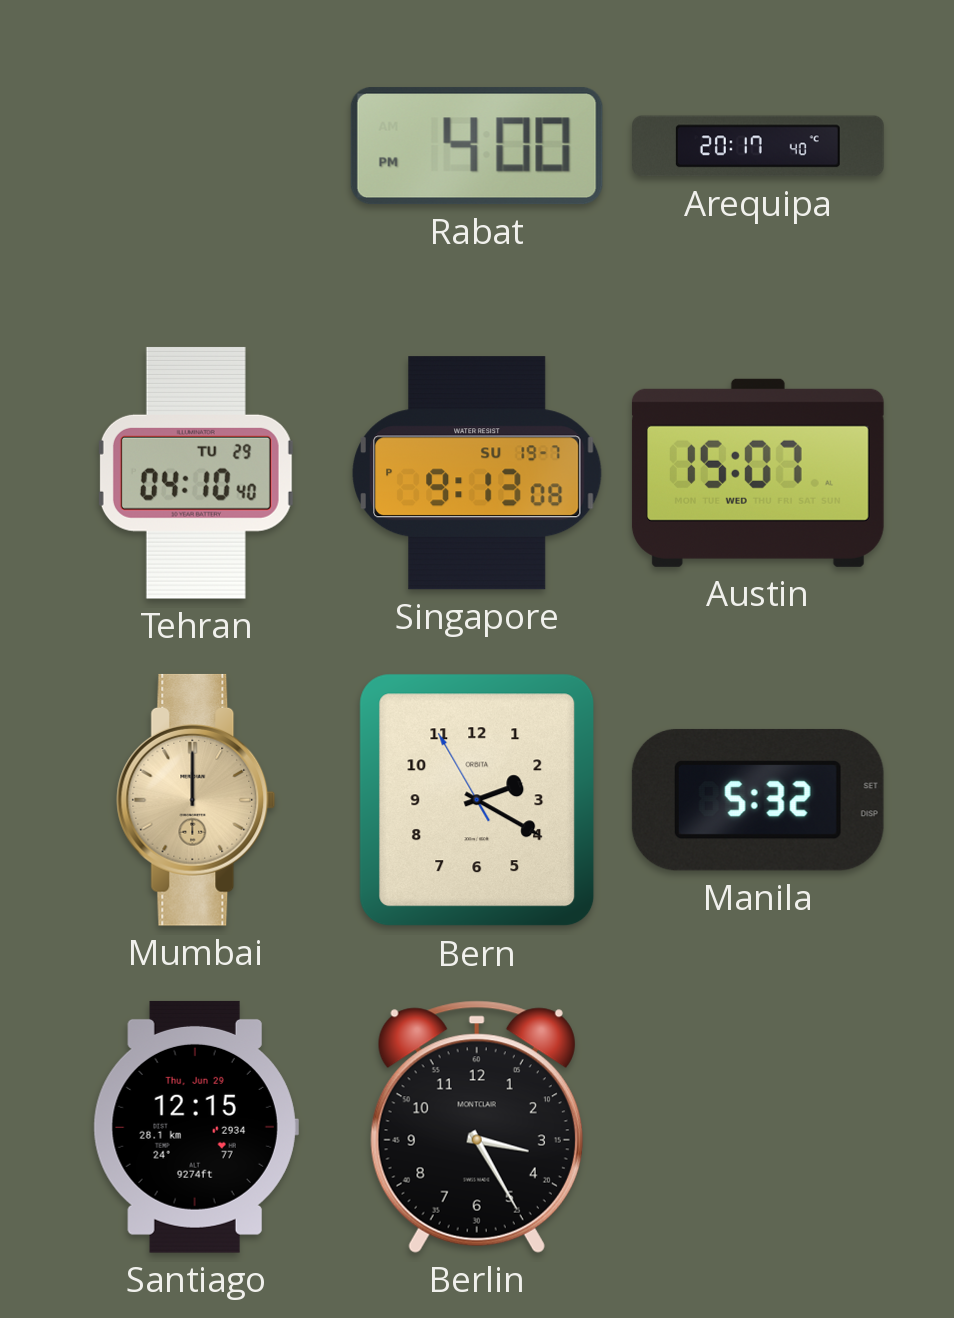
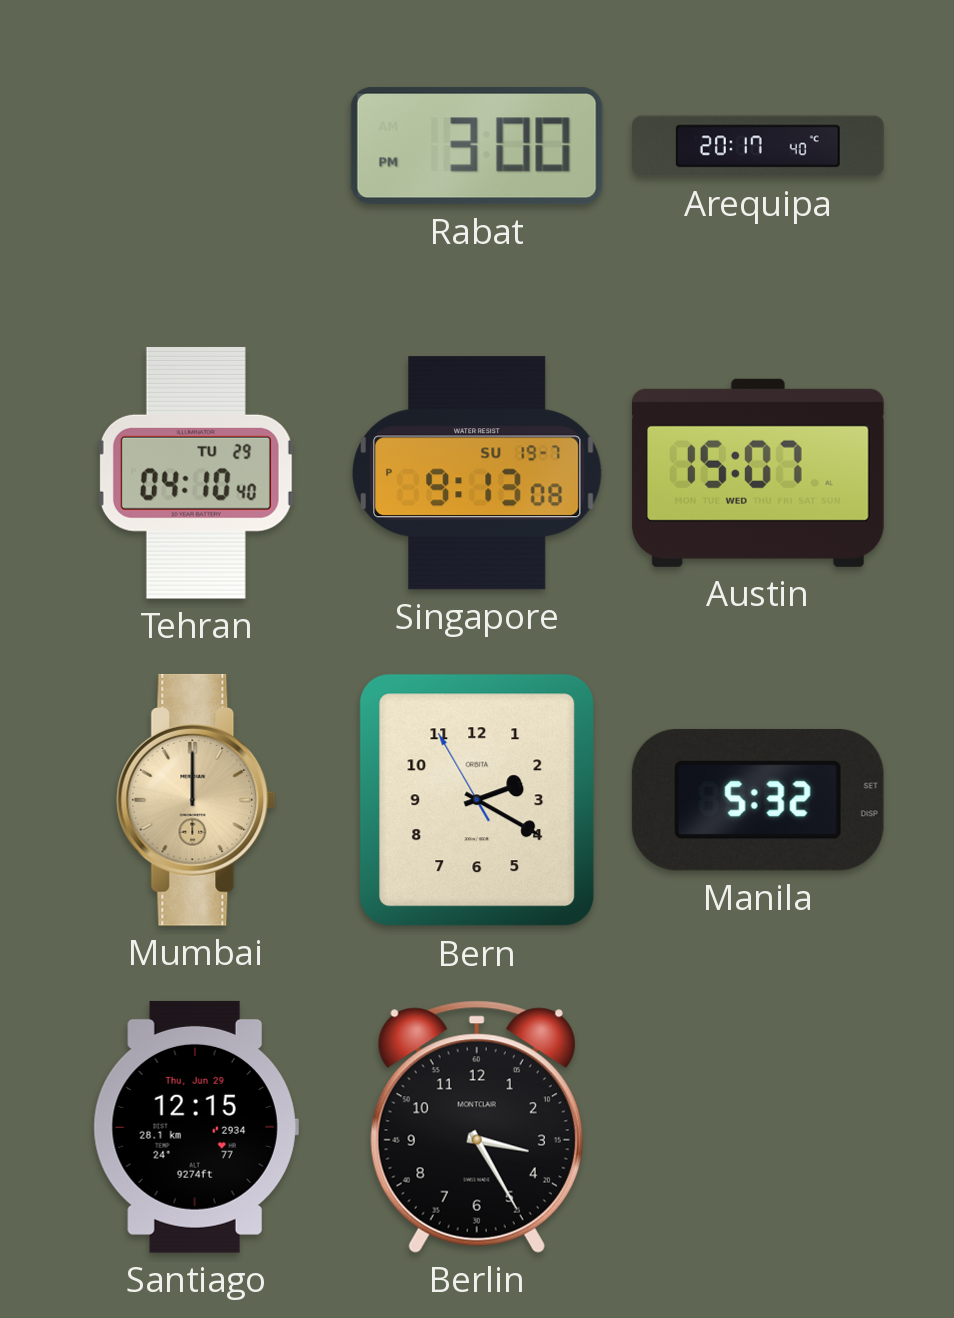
Rabat: 4:00 -> 3:00 (477, 146)
